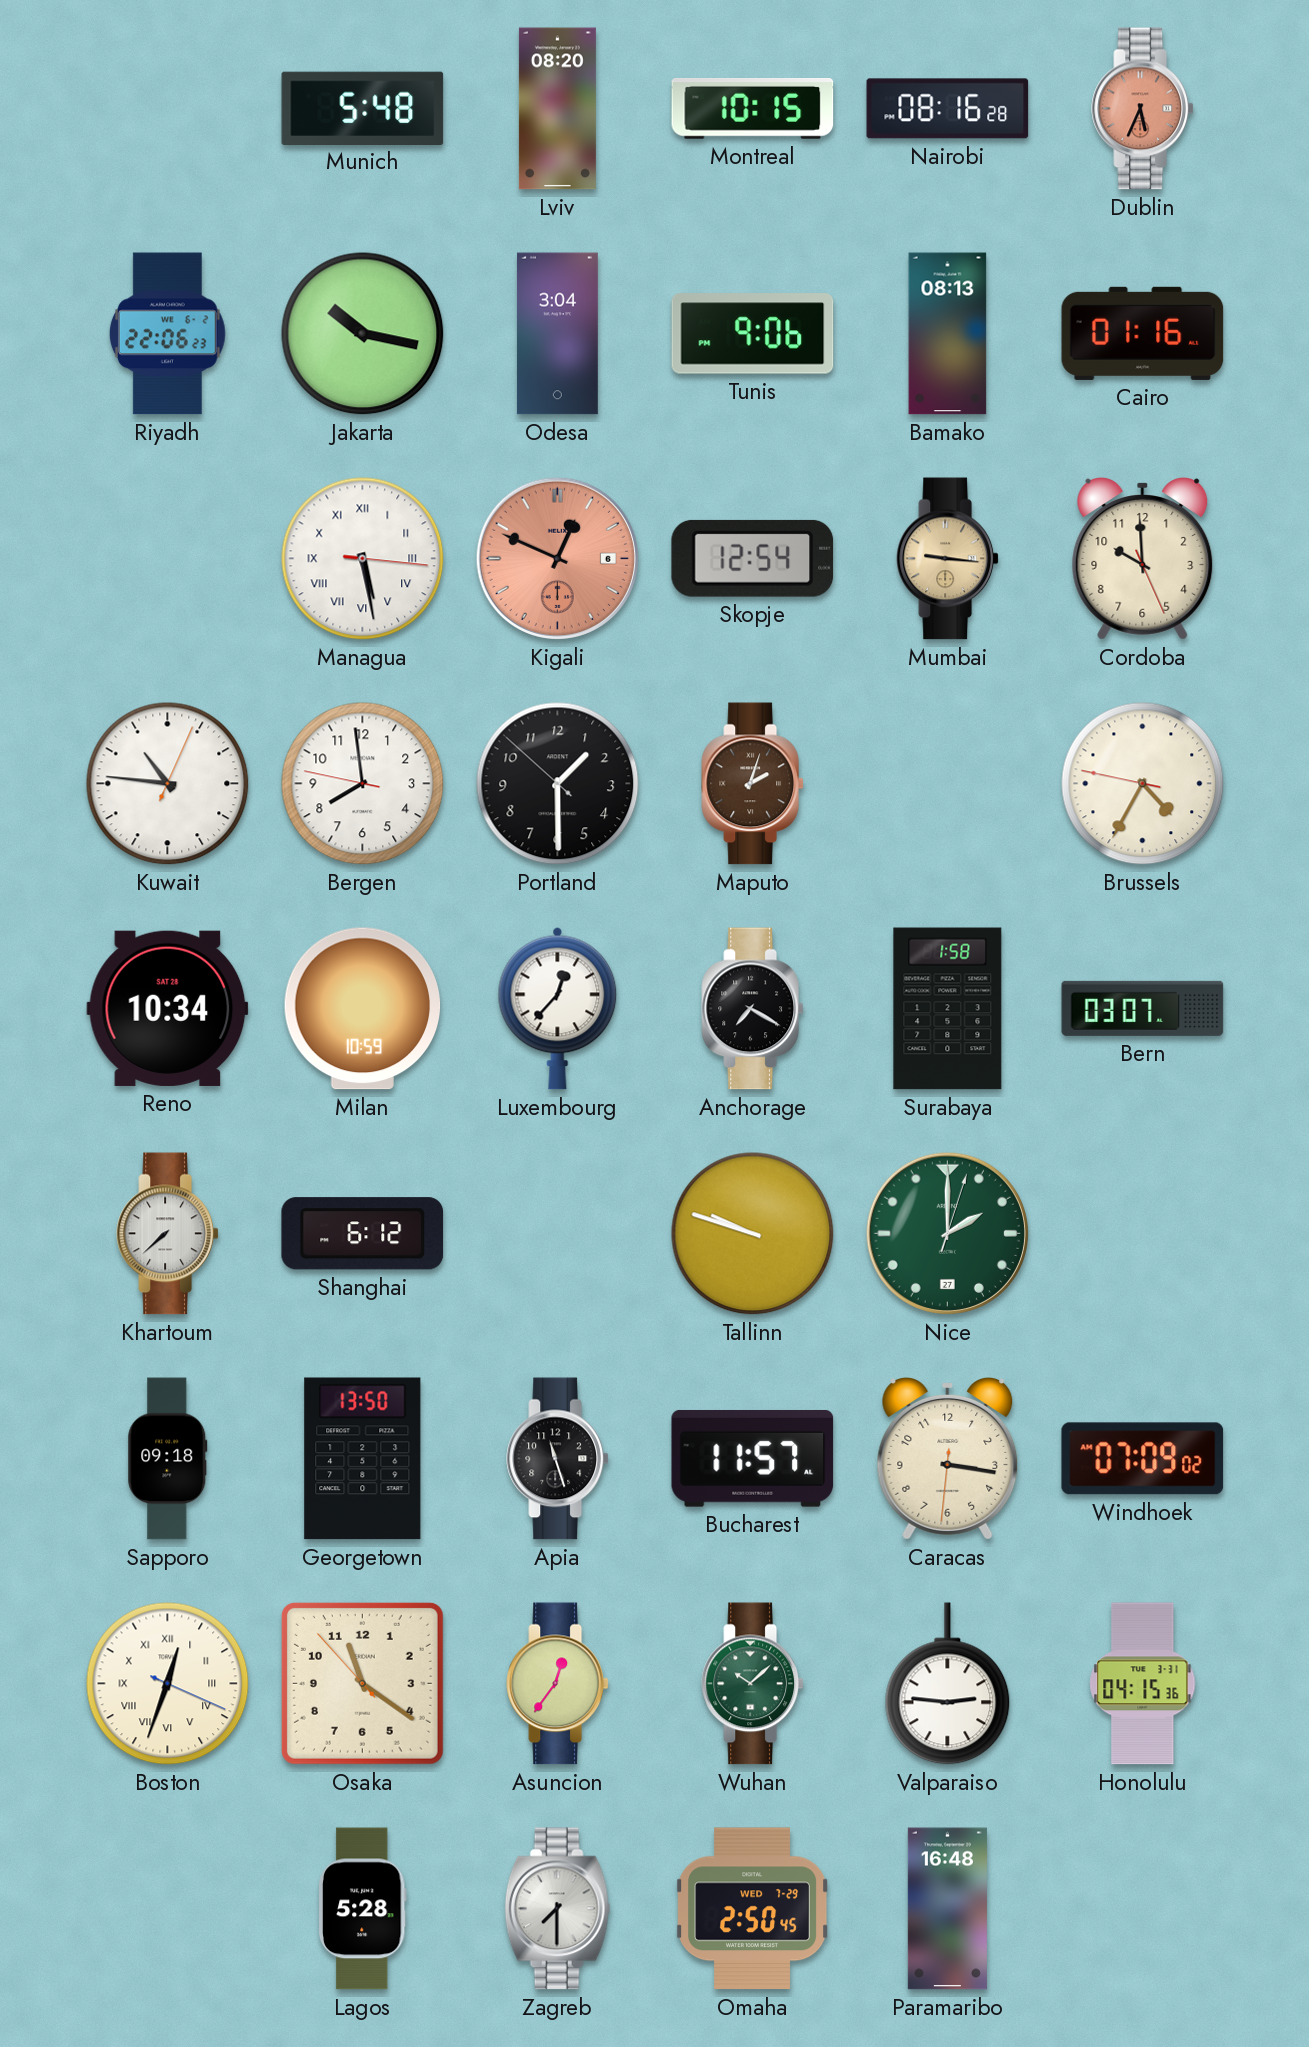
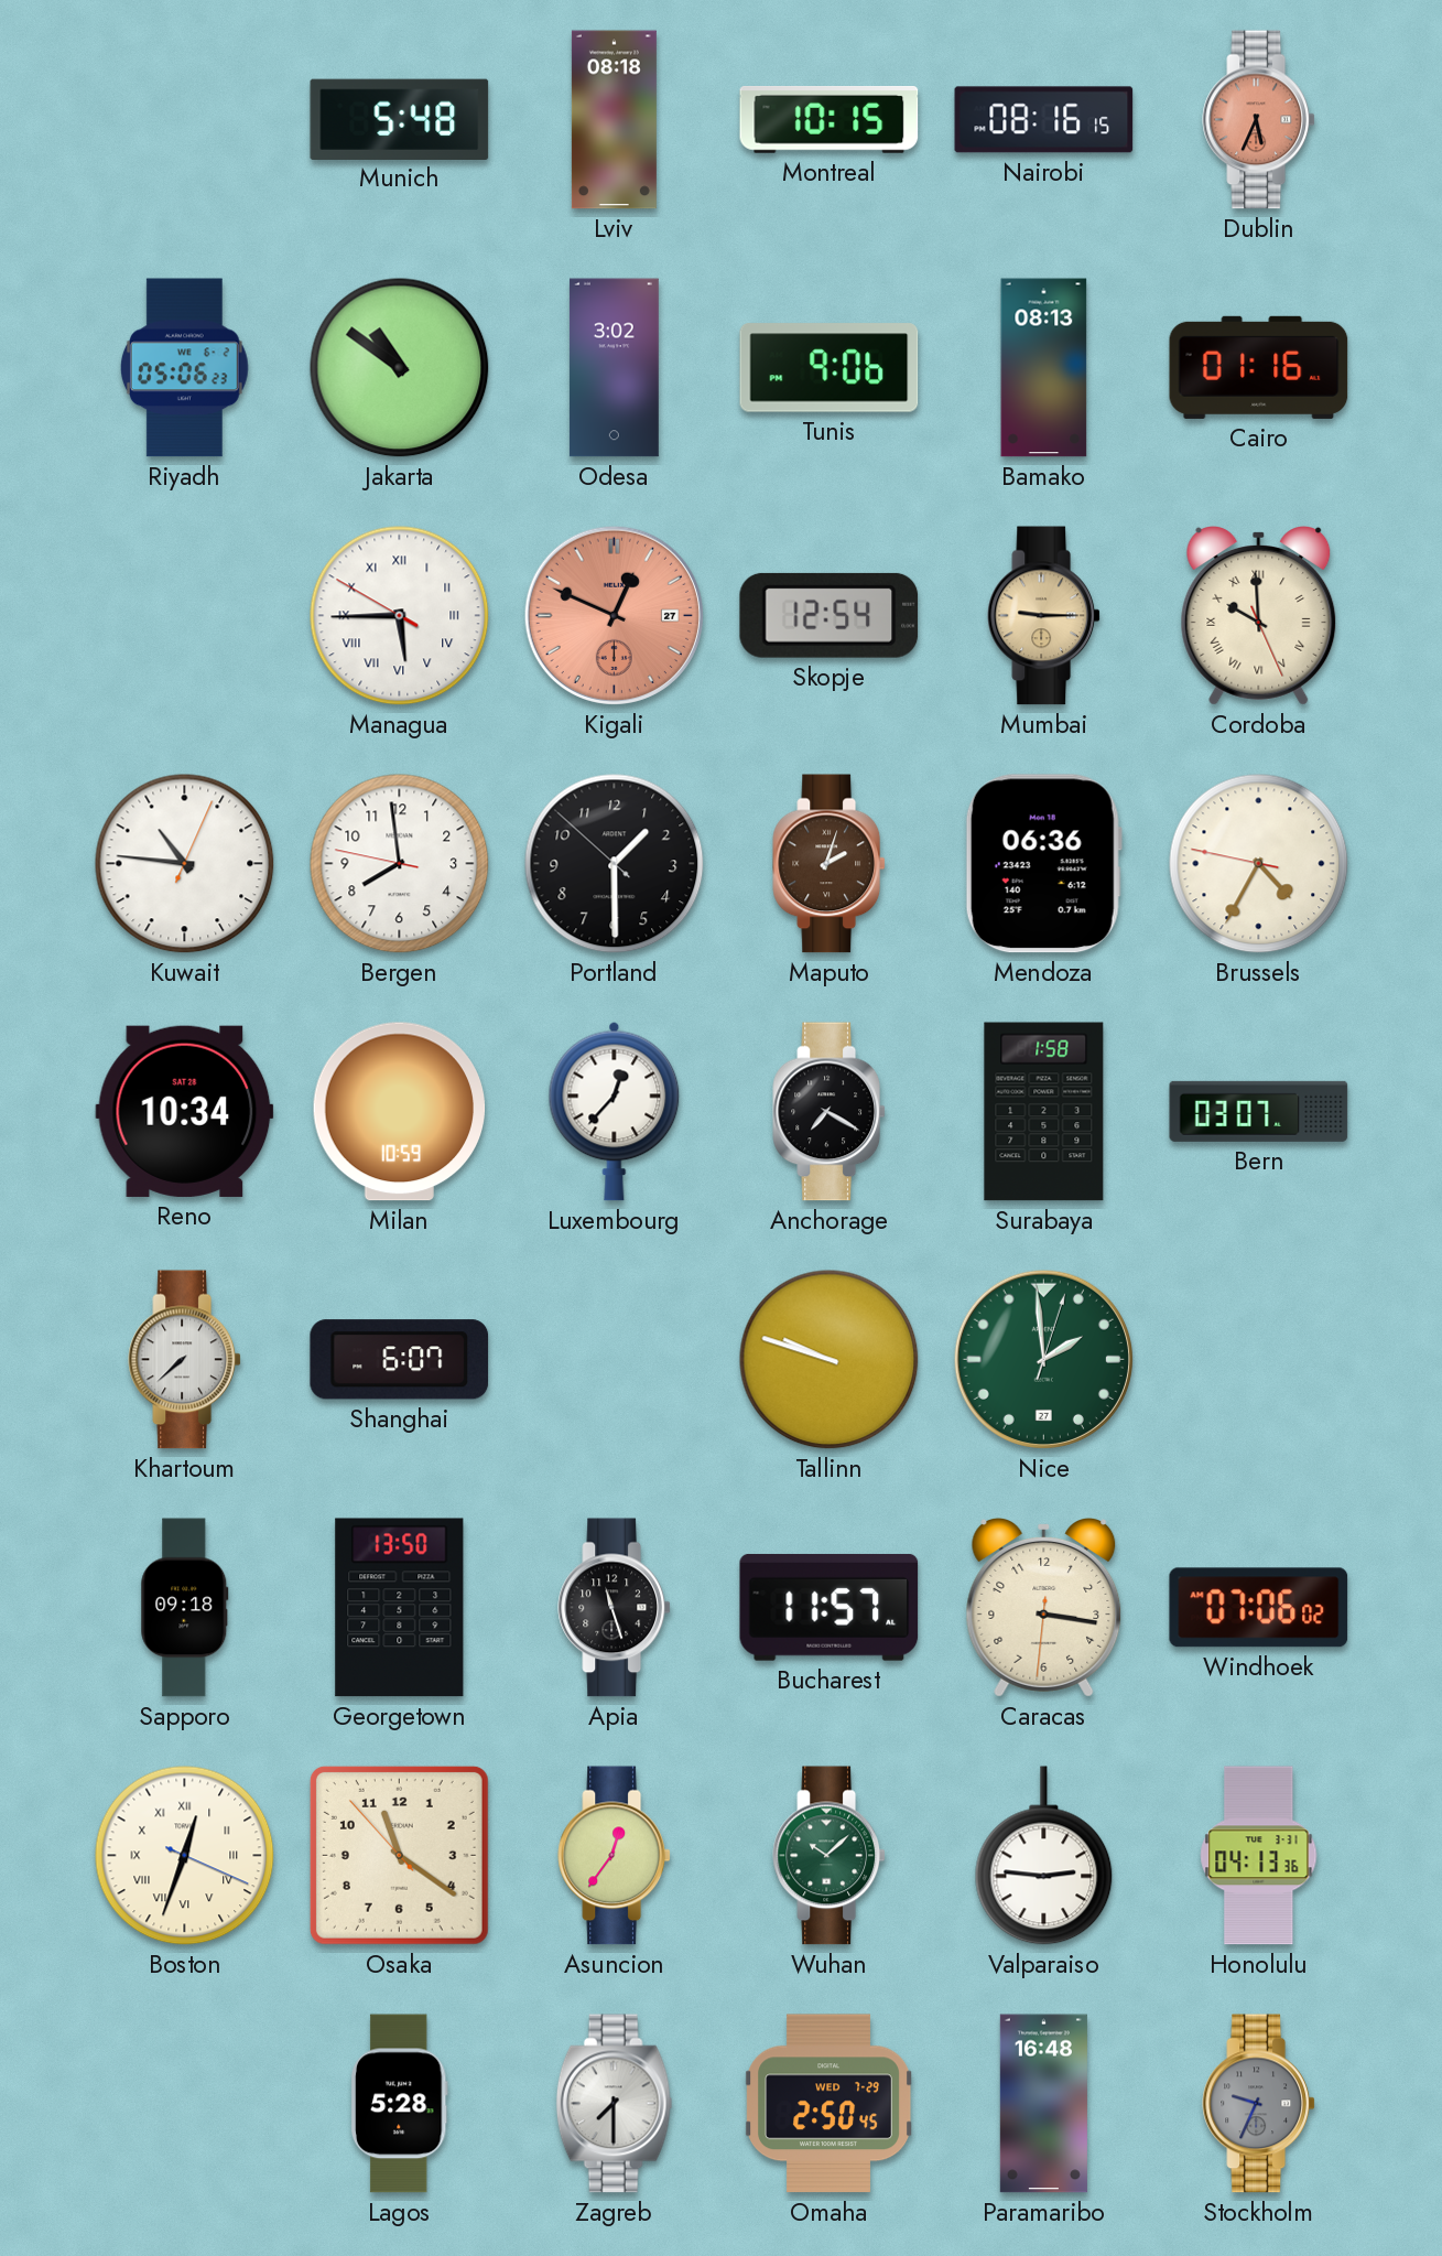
Lviv: 08:20 -> 08:18 (614, 120)
Nairobi: 08:16:28 -> 08:16:15 (1044, 120)
Riyadh: 22:06 -> 05:06 (184, 368)
Jakarta: 10:17 -> 10:51 (400, 368)
Odesa: 3:04 -> 3:02 (614, 368)
Managua: 5:28 -> 5:44 (400, 616)
Kigali date: 6 -> 27 (614, 615)
Mumbai: 9:16 -> 9:15 (1043, 616)
Cordoba numerals: Arabic -> Roman (1259, 616)
Mendoza: none -> 06:36 (1043, 864)
Shanghai: 6:12 -> 6:07 (400, 1360)
Nice: 2:00 -> 1:59 (1043, 1359)
Windhoek: 07:09 -> 07:06 (1259, 1608)
Honolulu: 04:15 -> 04:13 (1259, 1856)
Stockholm: none -> 9:34 (1258, 2104)
